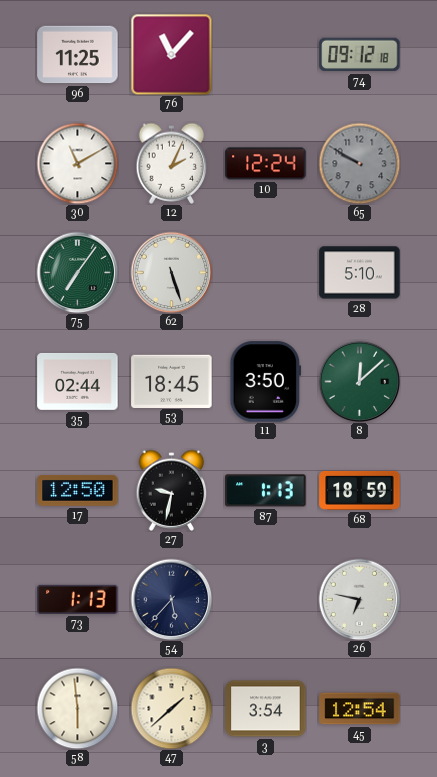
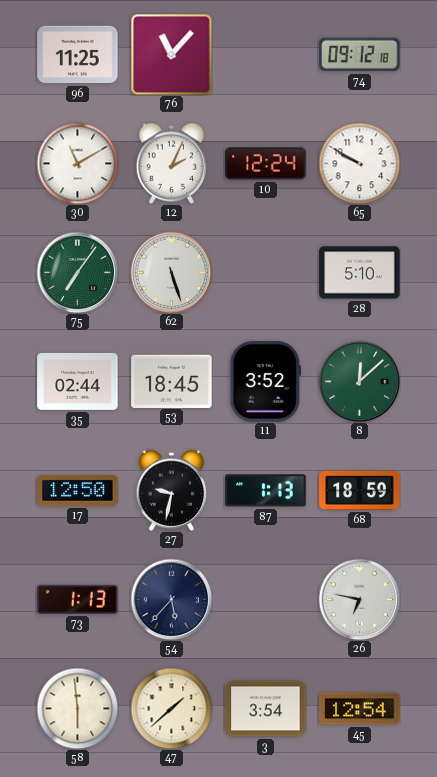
65 dial: grey -> white (359, 163)
11: 3:50 -> 3:52 (266, 382)
